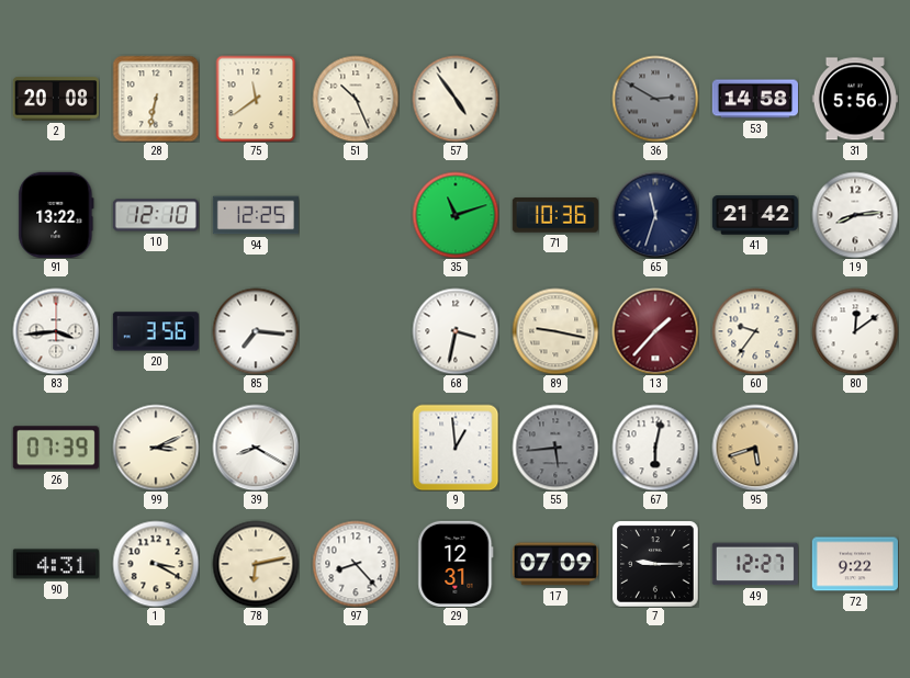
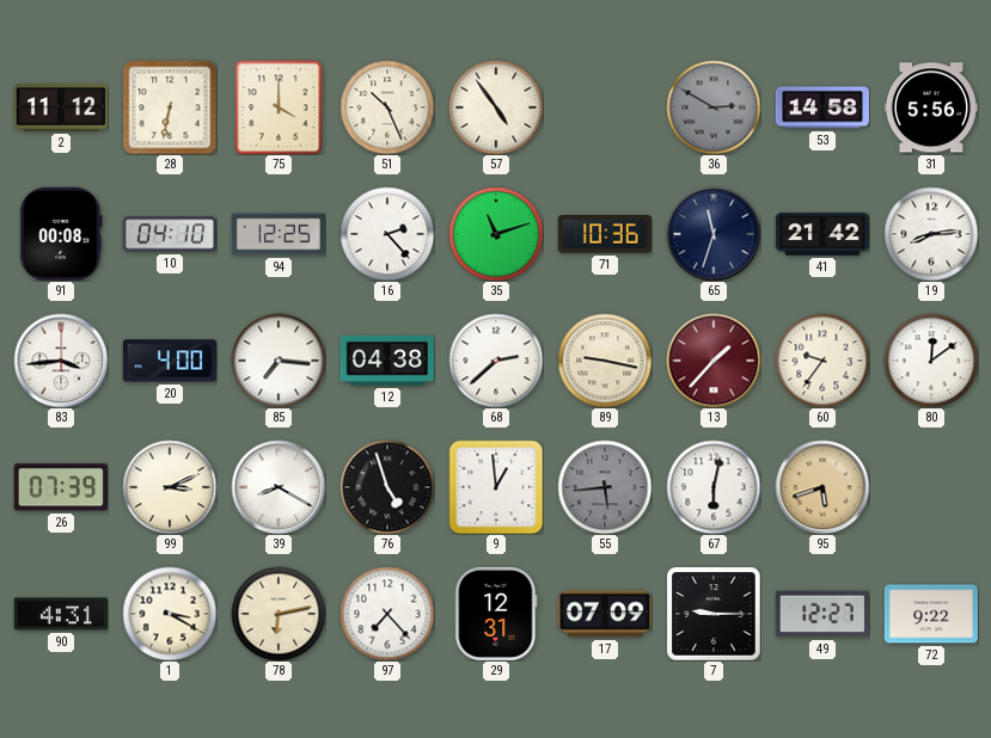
2: 20:08 -> 11:12 (61, 107)
75: 11:39 -> 4:00 (279, 107)
91: 13:22 -> 00:08 (61, 234)
10: 12:10 -> 04:10 (170, 234)
16: none -> 2:23 (387, 234)
20: 3:56 -> 4:00 (170, 361)
12: none -> 04:38 (387, 361)
68: 3:32 -> 2:38 (496, 361)
76: none -> 4:57 (387, 487)
97: 8:23 -> 7:23 (387, 614)
